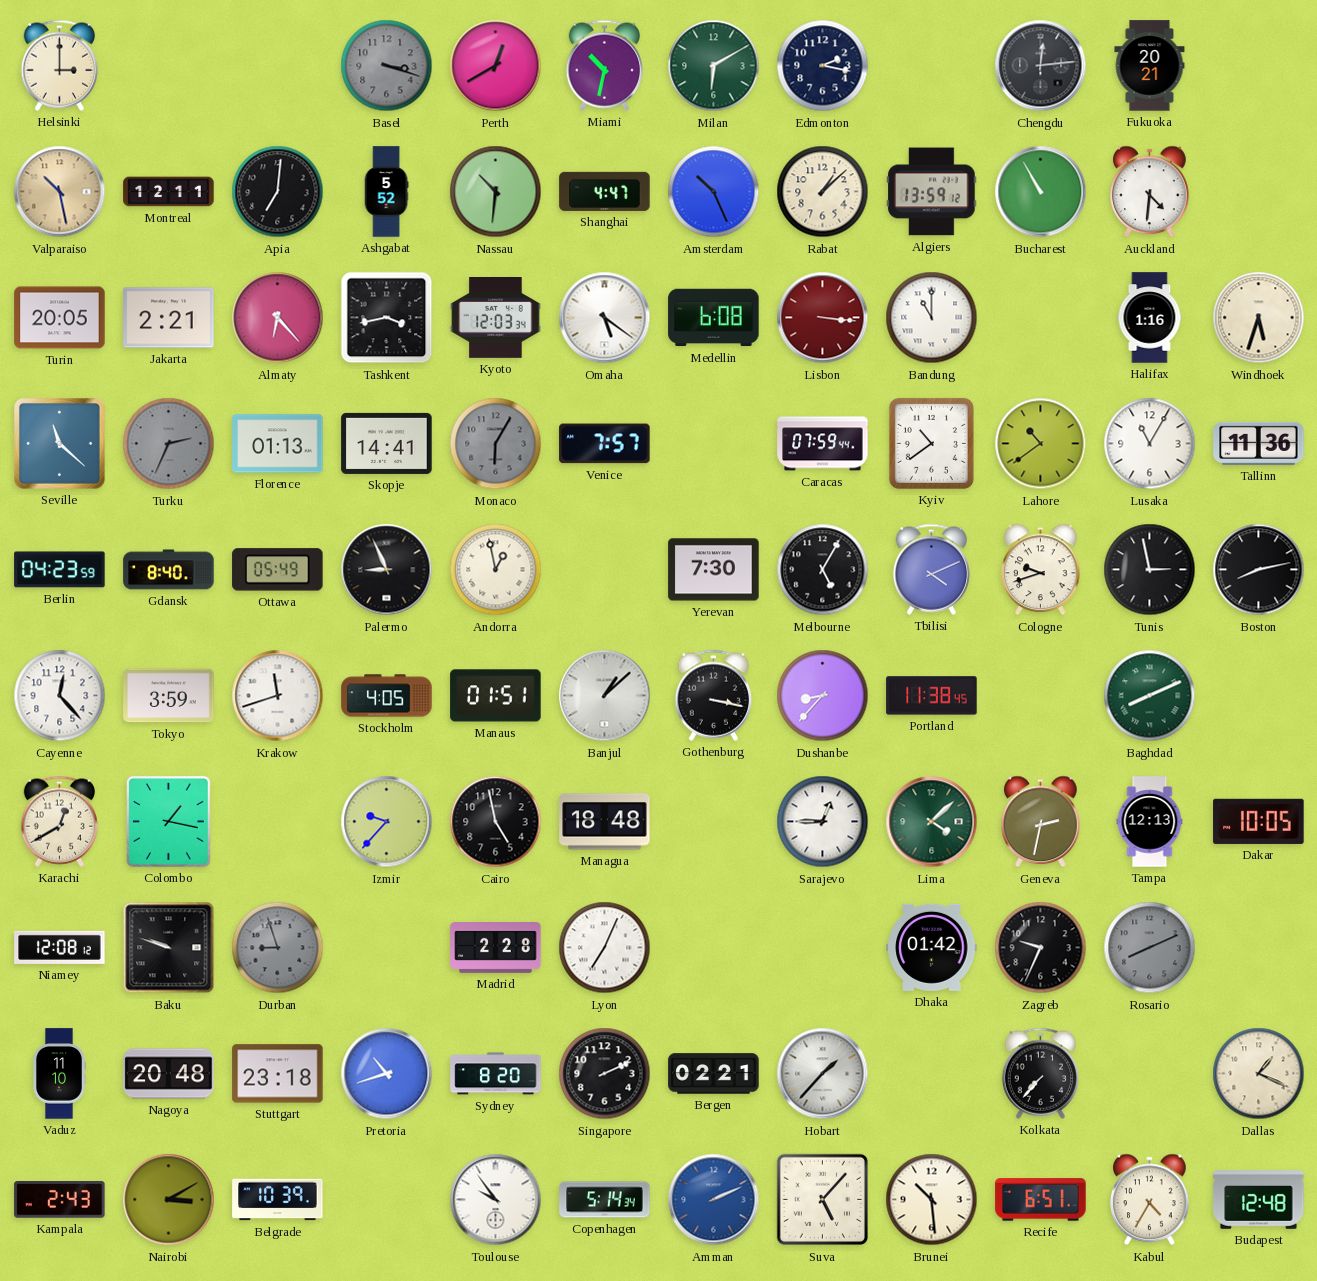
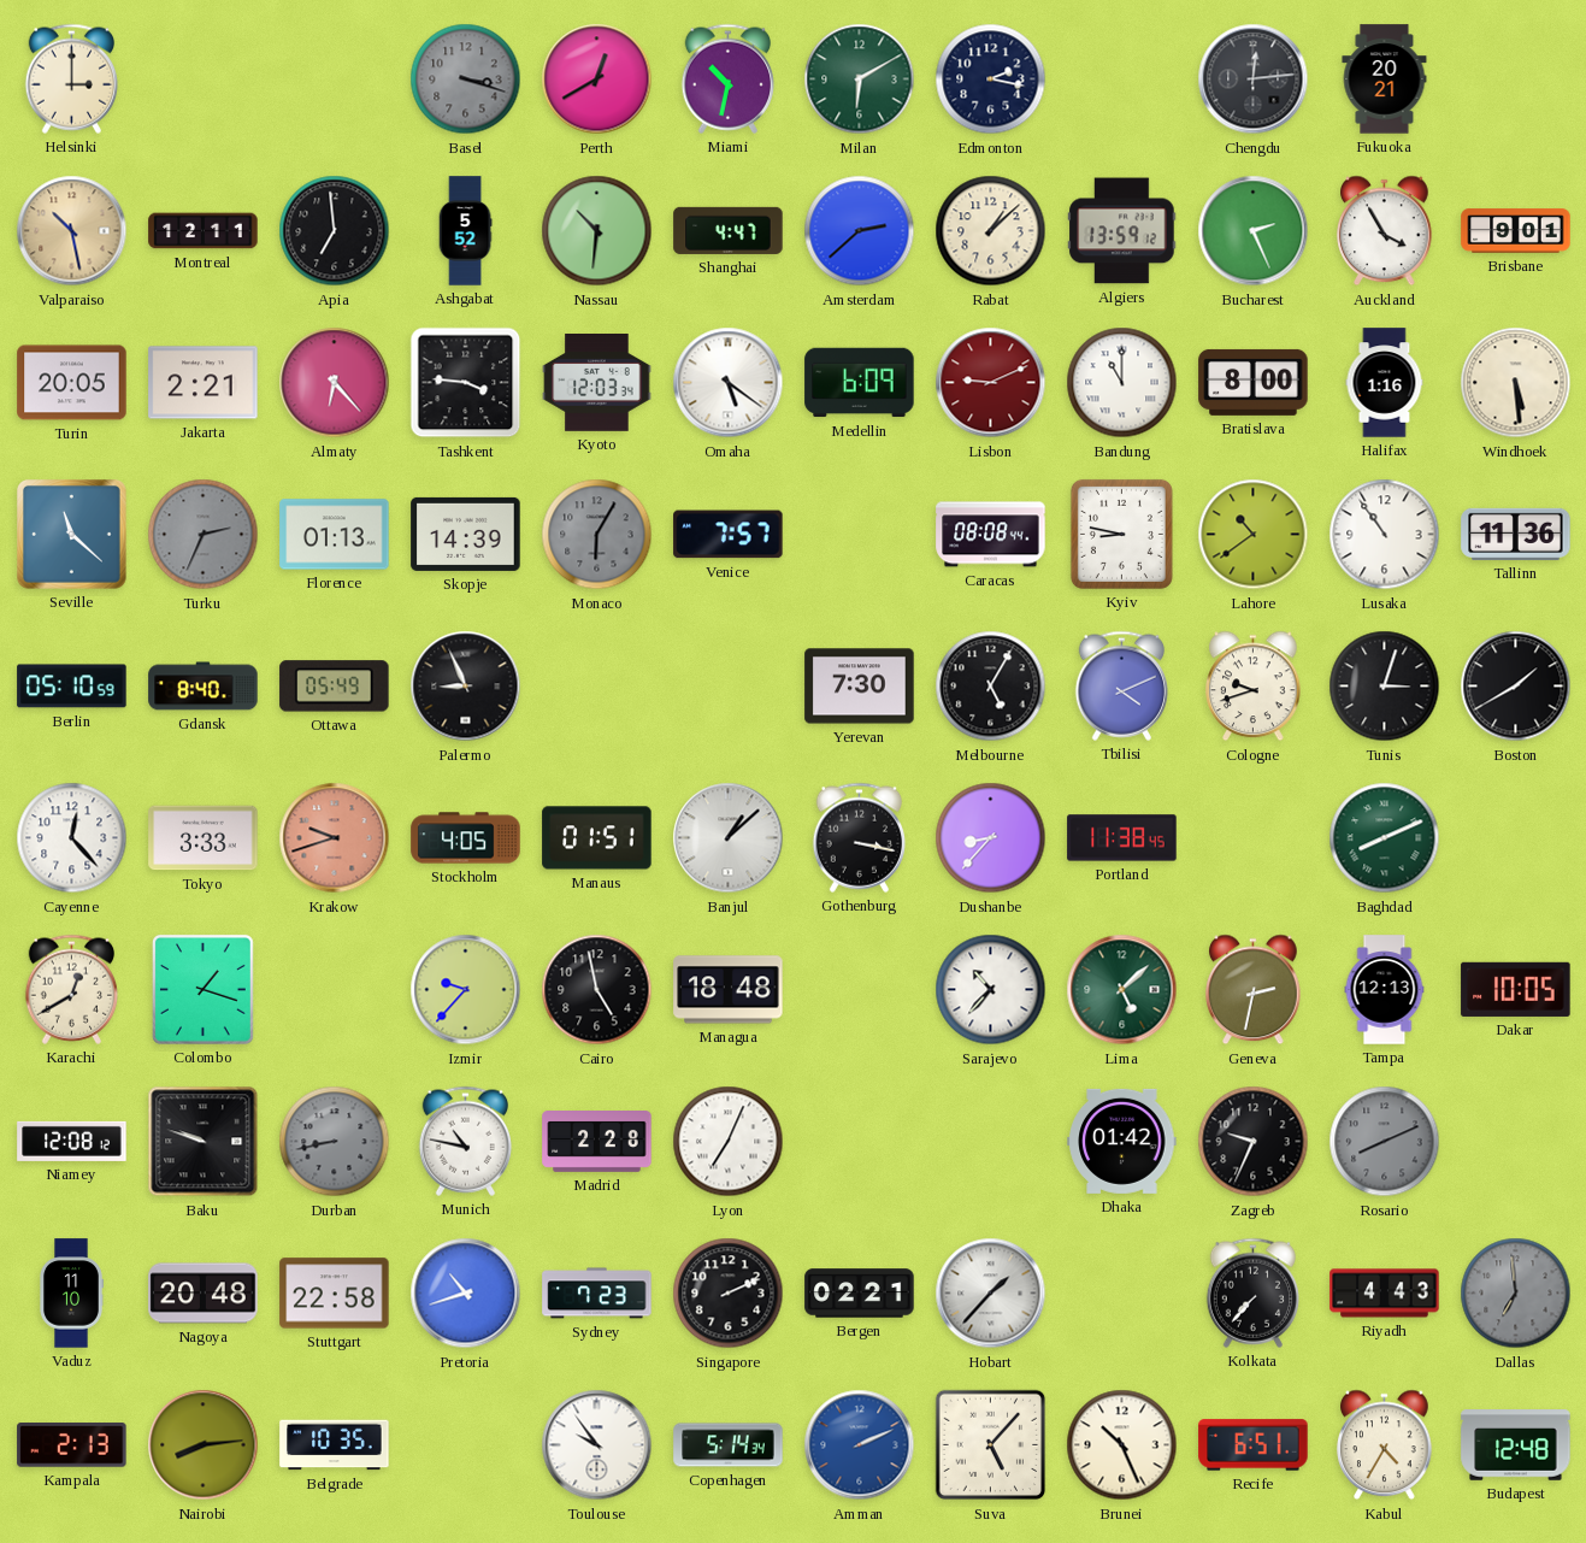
Apia: 7:01 -> 6:59 (335, 231)
Amsterdam: 10:26 -> 2:38 (860, 231)
Bucharest: 10:55 -> 2:26 (1254, 231)
Auckland: 4:31 -> 3:55 (1385, 231)
Brisbane: none -> 9:01 (1516, 231)
Tashkent: 3:43 -> 3:46 (466, 383)
Medellin: 6:08 -> 6:09 (860, 383)
Lisbon: 3:16 -> 9:11 (991, 383)
Bratislava: none -> 8:00 (1254, 382)
Windhoek: 5:33 -> 5:29 (1516, 383)
Skopje: 14:41 -> 14:39 (466, 534)
Caracas: 07:59 -> 08:08 (991, 535)
Kyiv: 10:39 -> 8:47 (1121, 534)
Lusaka: 11:05 -> 10:54 (1385, 535)
Berlin: 04:23 -> 05:10 (72, 687)
Andorra: 12:58 -> none (496, 570)
Tunis: 2:58 -> 3:03 (1385, 687)
Boston: 8:13 -> 1:40 (1516, 687)
Tokyo: 3:59 -> 3:33 (204, 838)
Krakow: 11:42 -> 9:42 (335, 838)
Krakow dial: white -> salmon (335, 838)
Colombo: 1:17 -> 1:18 (202, 989)
Sarajevo: 12:45 -> 10:37 (991, 990)
Lima: 4:08 -> 5:08 (1122, 990)
Durban: 8:57 -> 8:43 (335, 1142)
Munich: none -> 10:47 (465, 1141)
Stuttgart: 23:18 -> 22:58 (335, 1294)
Sydney: 8:20 -> 7:23 (597, 1294)
Riyadh: none -> 4:43 (1385, 1294)
Dallas: 1:19 -> 6:59 (1516, 1294)
Dallas dial: cream -> grey (1516, 1294)
Kampala: 2:43 -> 2:13 (72, 1445)
Nairobi: 3:10 -> 8:14 (204, 1445)
Belgrade: 10:39 -> 10:35 (335, 1445)
Brunei: 10:29 -> 10:26 (1122, 1445)
